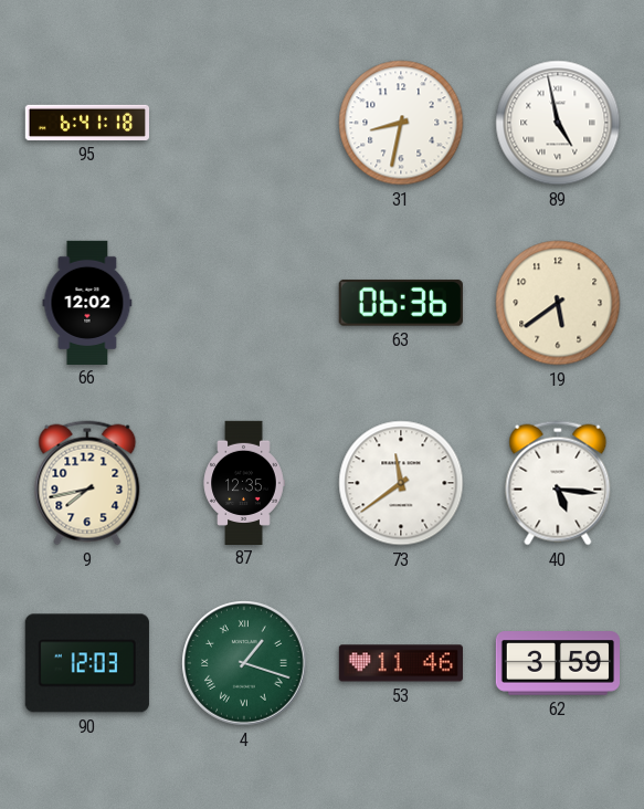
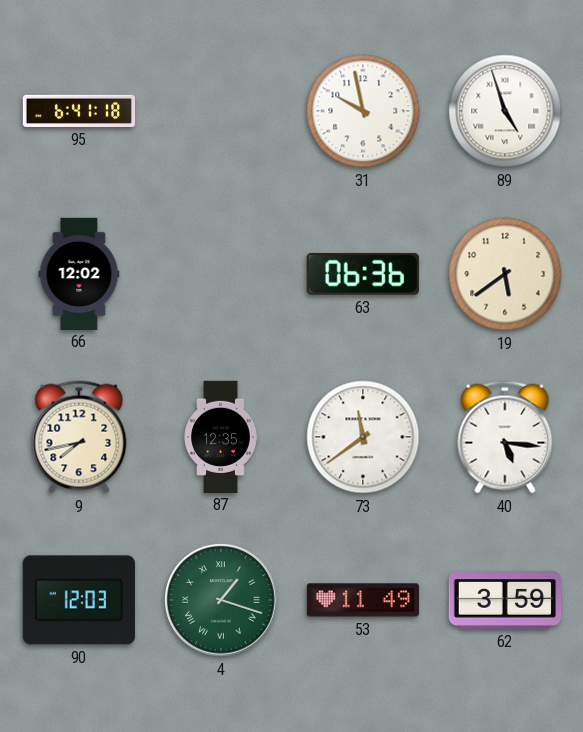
31: 8:32 -> 9:58 (363, 111)
89: 4:58 -> 4:57 (505, 111)
53: 11:46 -> 11:49 (363, 600)
